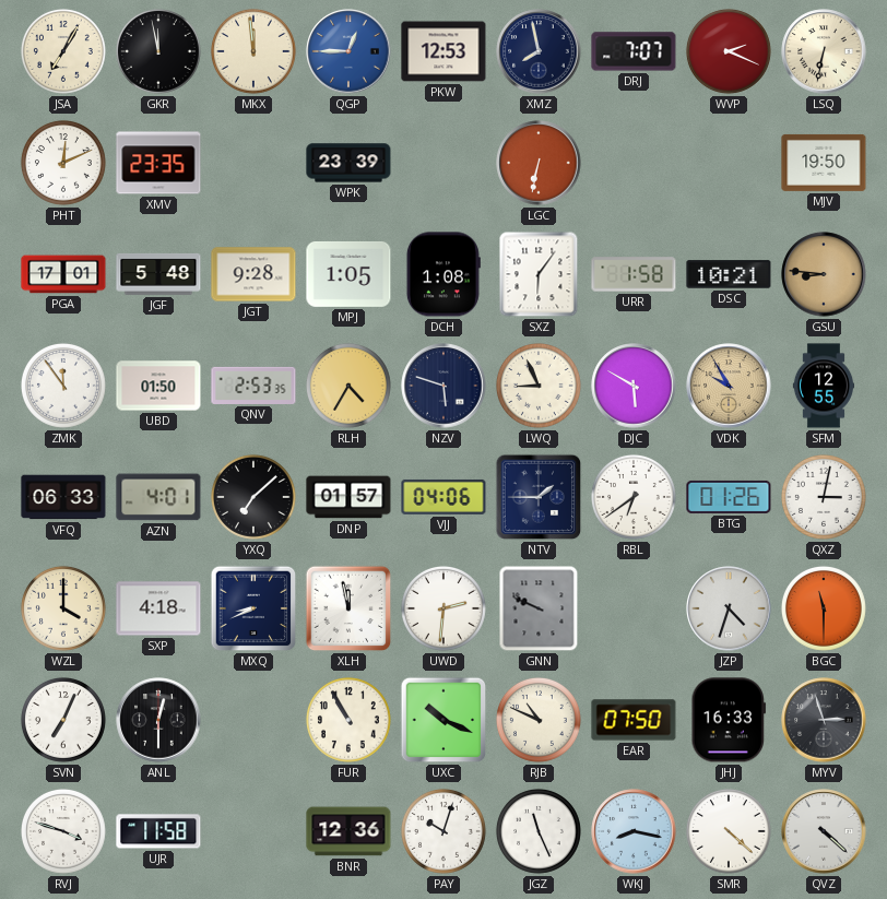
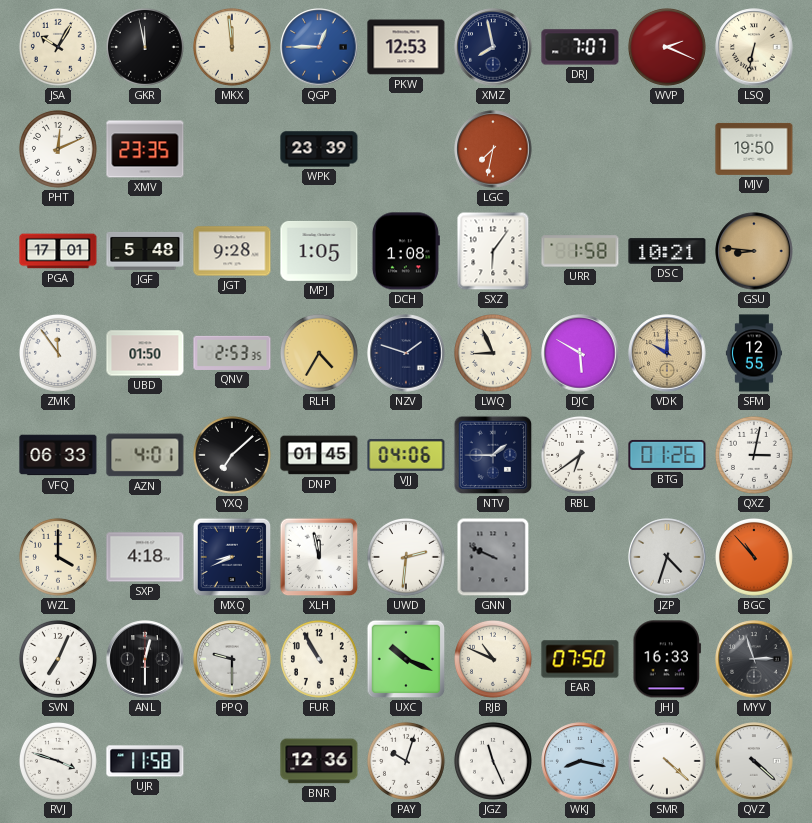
JSA: 7:05 -> 10:05 (58, 47)
LGC: 6:32 -> 7:32 (493, 149)
NZV: 5:48 -> 1:48 (406, 353)
VDK: 9:55 -> 10:00 (667, 353)
DNP: 01:57 -> 01:45 (319, 455)
BGC: 11:30 -> 10:53 (754, 557)
PPQ: none -> 9:30 (232, 659)
